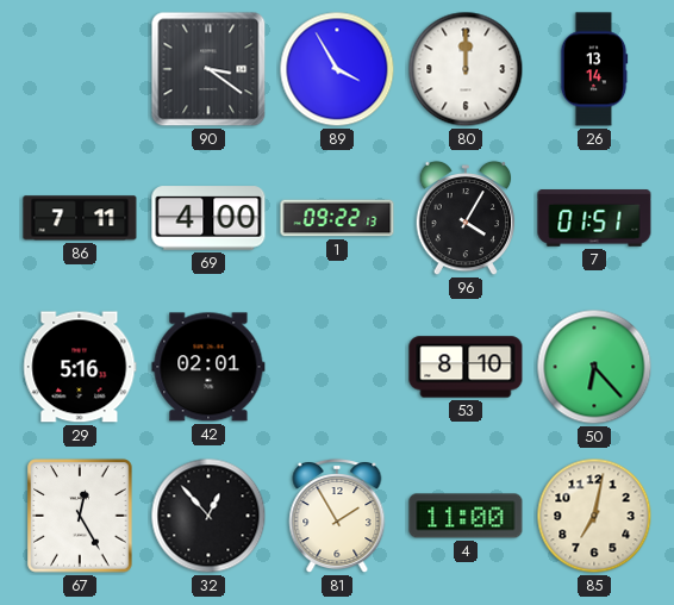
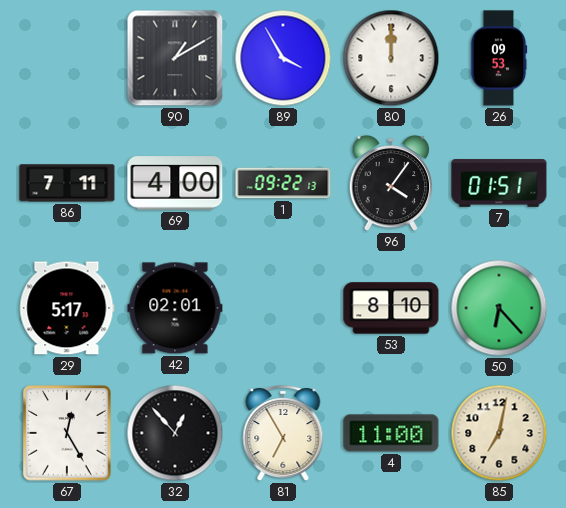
90: 3:21 -> 1:10 (175, 58)
26: 13:14 -> 09:53 (499, 58)
96: 4:05 -> 4:06 (391, 183)
29: 5:16 -> 5:17 (67, 308)
81: 1:55 -> 6:55 (283, 434)
